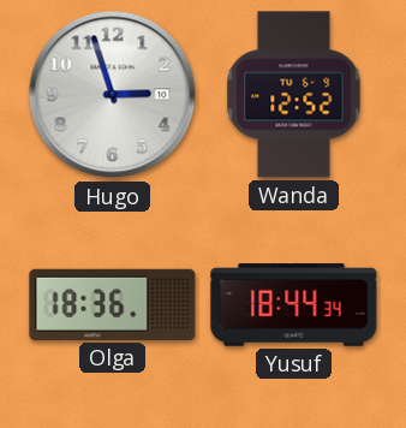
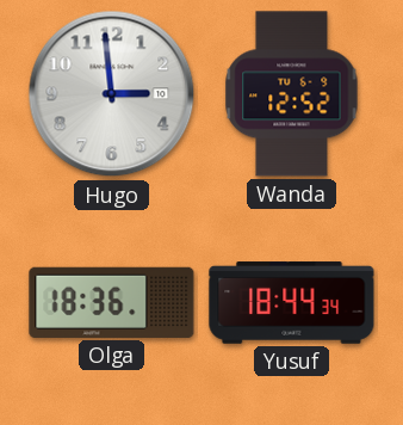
Hugo: 2:57 -> 2:59 (112, 94)
